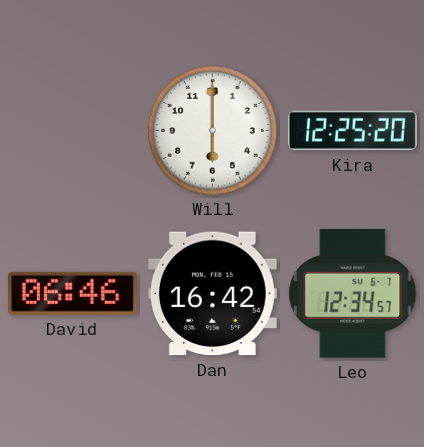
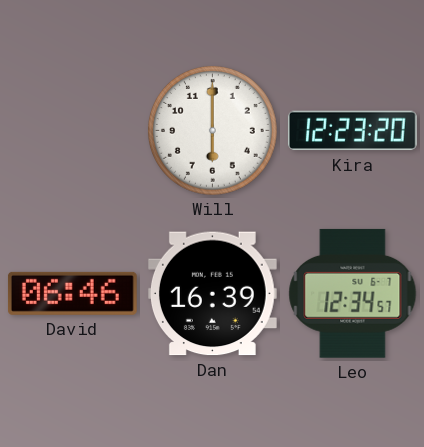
Kira: 12:25 -> 12:23 (352, 131)
Dan: 16:42 -> 16:39 (212, 294)
